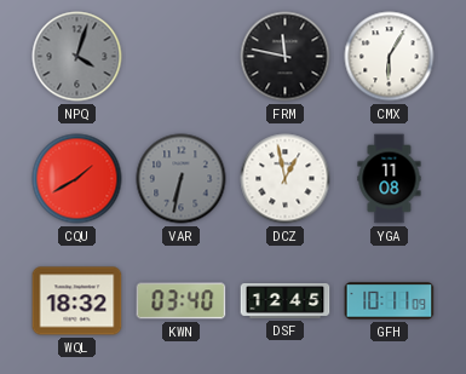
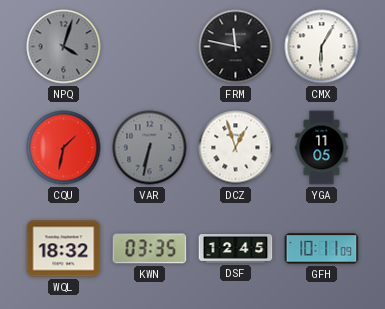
CQU: 1:40 -> 1:32 (64, 148)
DCZ: 12:58 -> 12:57 (236, 148)
YGA: 11:08 -> 11:05 (322, 148)
KWN: 03:40 -> 03:35 (150, 249)
